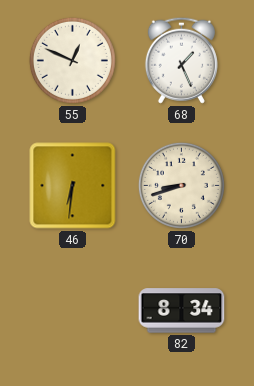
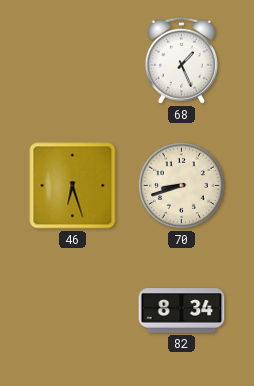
55: 12:49 -> none (72, 60)
46: 6:31 -> 6:27 (73, 186)
